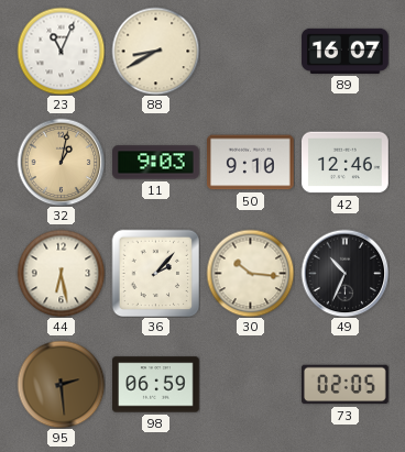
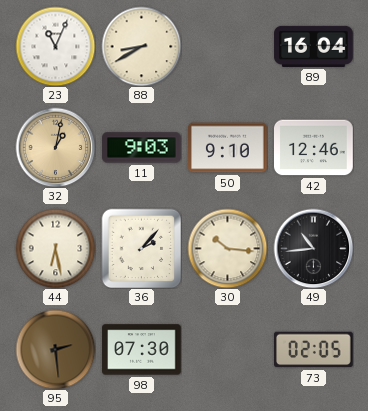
89: 16:07 -> 16:04 (314, 46)
49: 10:34 -> 10:44 (313, 248)
98: 06:59 -> 07:30 (142, 350)
